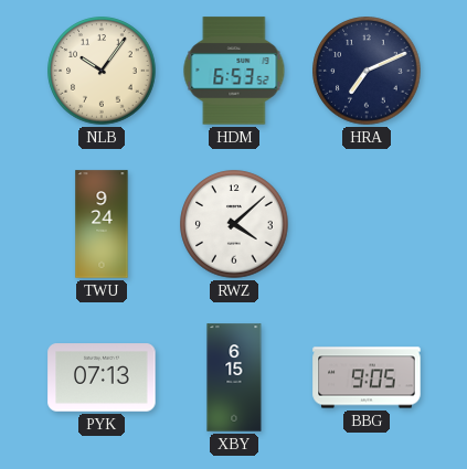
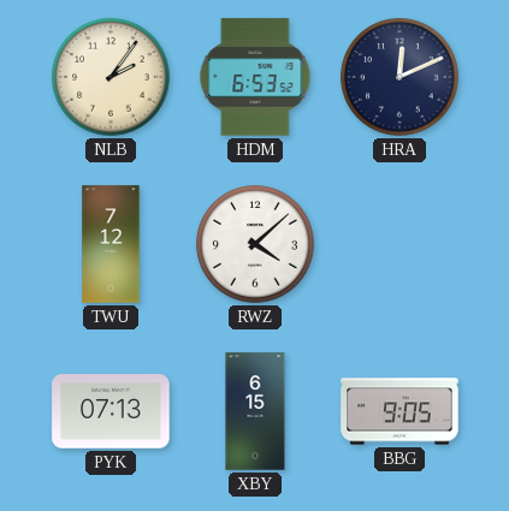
NLB: 10:06 -> 2:06 (111, 77)
HRA: 7:11 -> 12:11 (399, 77)
TWU: 9:24 -> 7:12 (111, 244)
